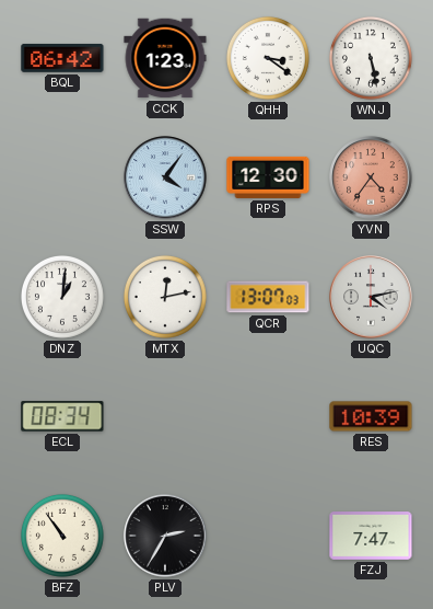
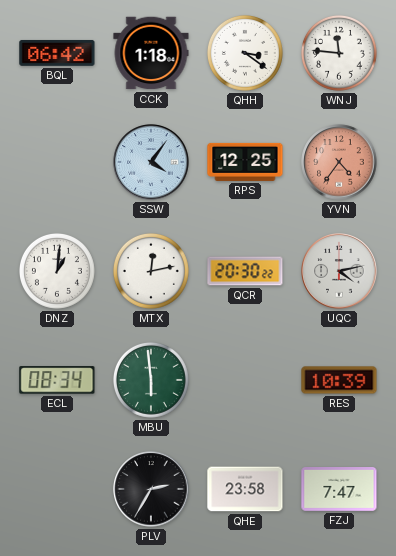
CCK: 1:23 -> 1:18 (151, 53)
WNJ: 5:28 -> 11:46 (339, 53)
RPS: 12:30 -> 12:25 (245, 162)
QCR: 13:07 -> 20:30 (245, 271)
MBU: none -> 5:59 (151, 380)
BFZ: 10:54 -> none (62, 536)
QHE: none -> 23:58 (245, 489)
